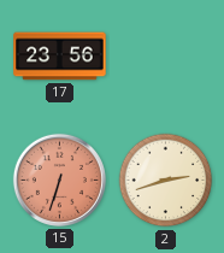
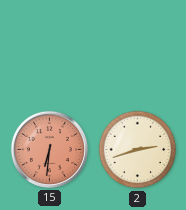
17: 23:56 -> none (60, 57)
15: 6:33 -> 6:31 (49, 149)
